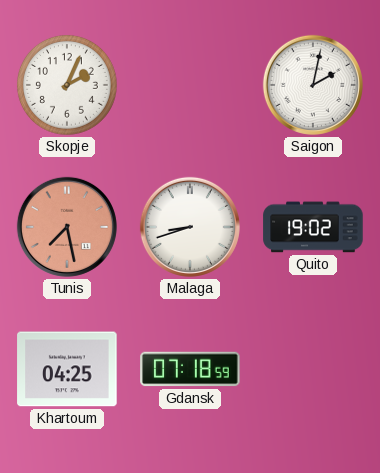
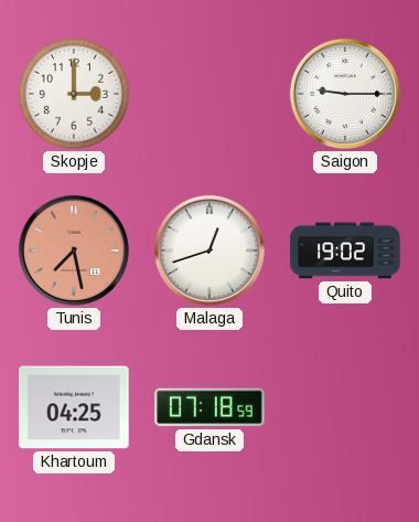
Skopje: 2:04 -> 3:00 (74, 94)
Saigon: 2:02 -> 9:15 (345, 94)
Malaga: 8:42 -> 12:42 (209, 251)
